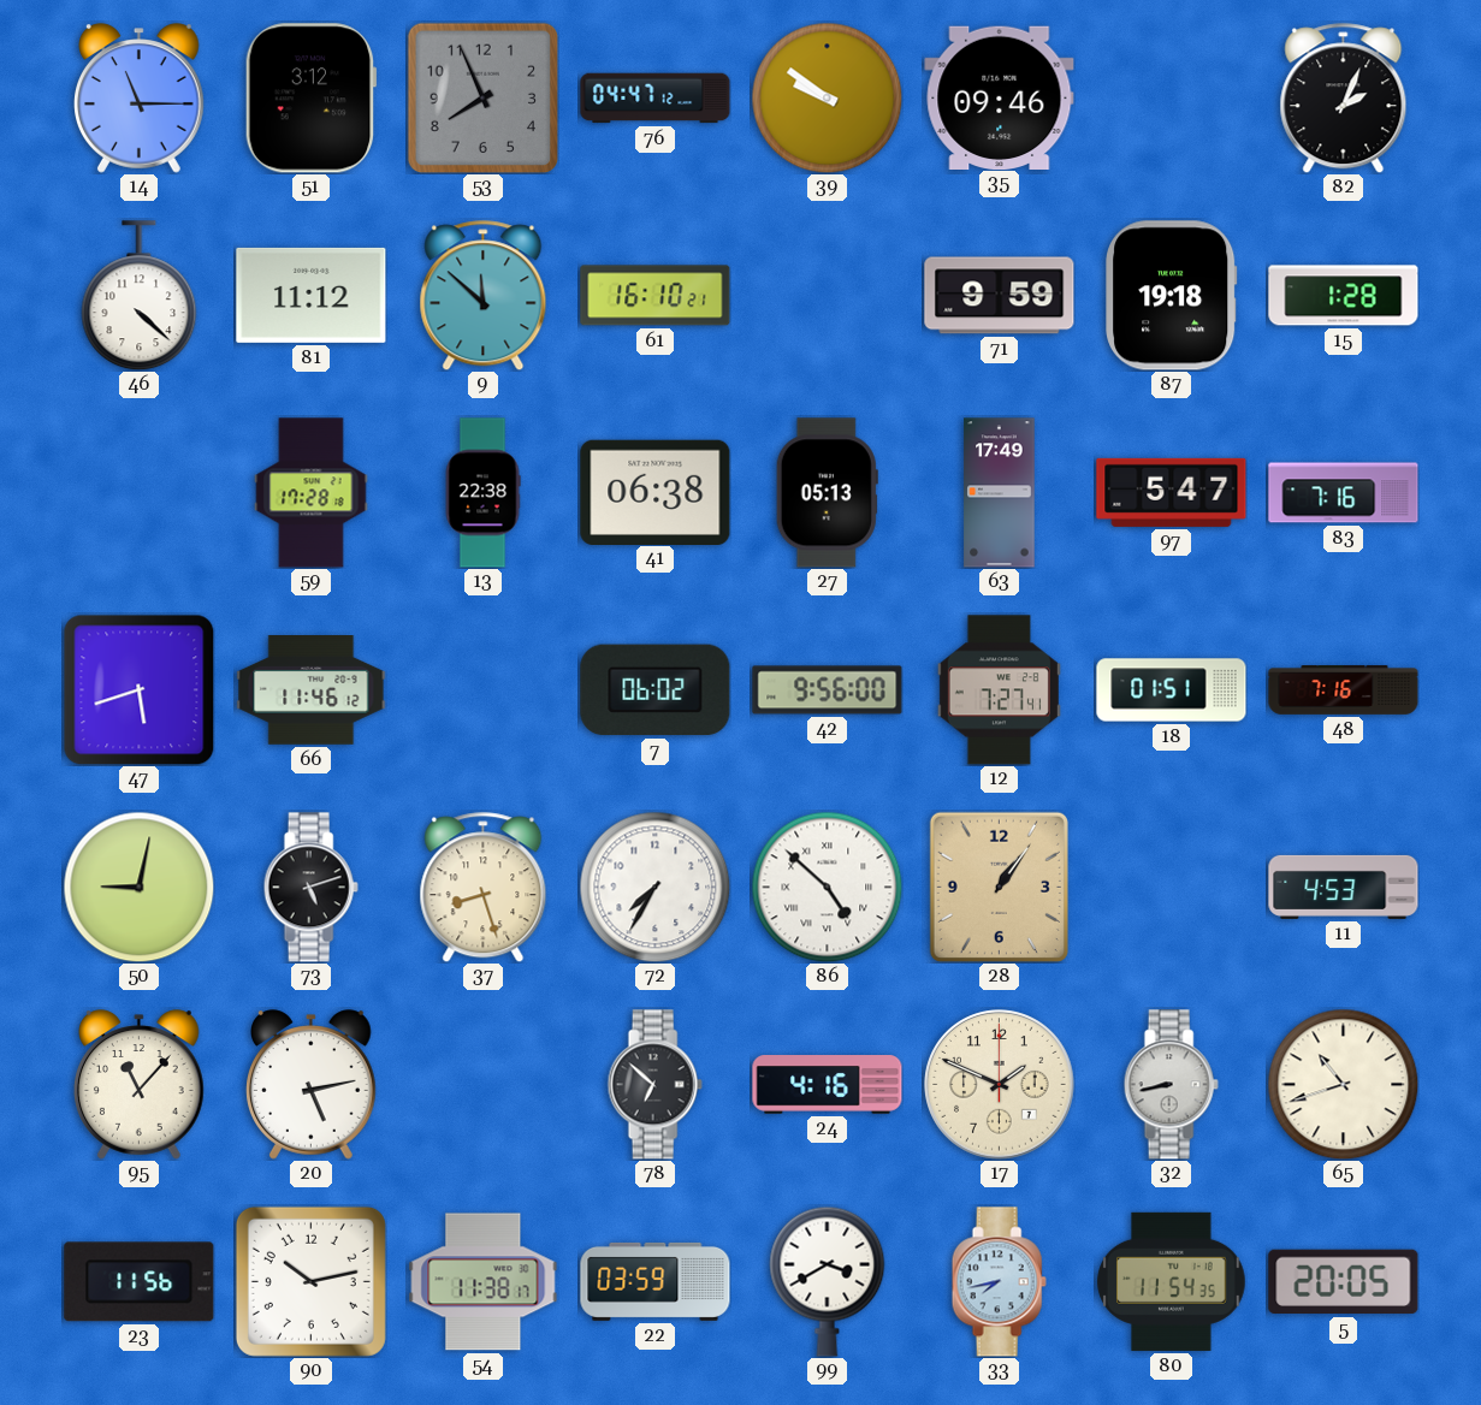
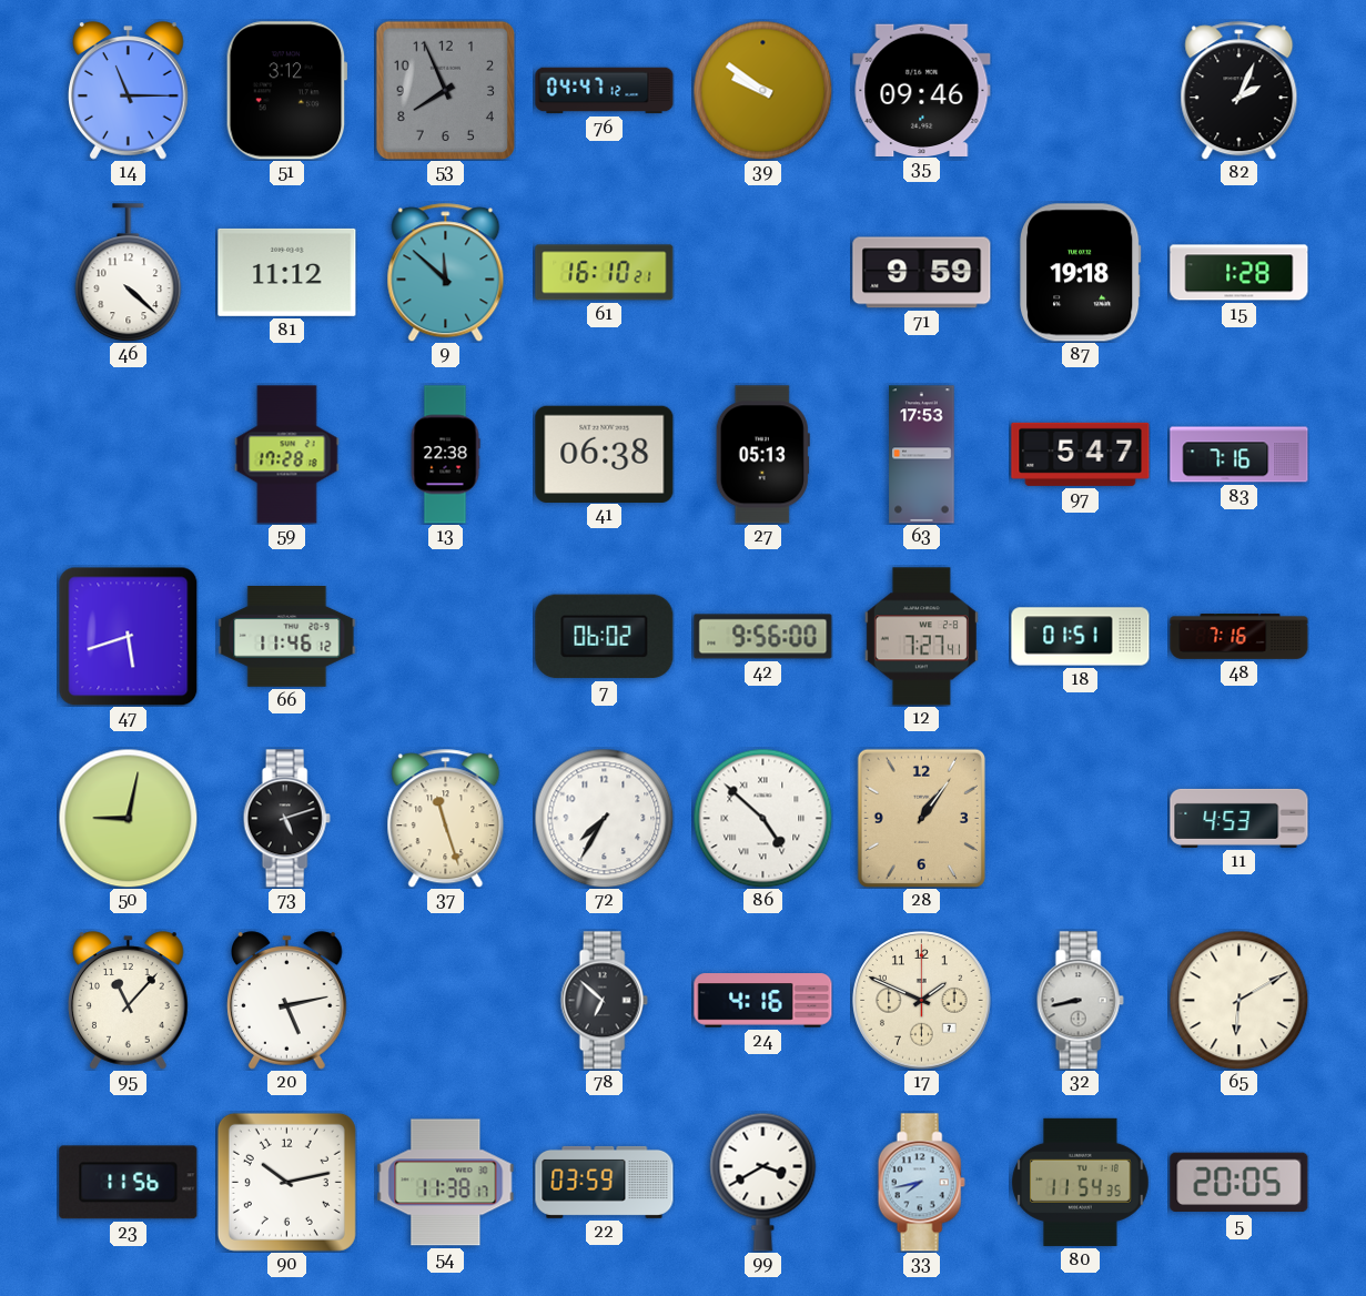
63: 17:49 -> 17:53 (922, 455)
37: 8:27 -> 11:27 (446, 819)
65: 10:42 -> 6:10 (1238, 1000)
